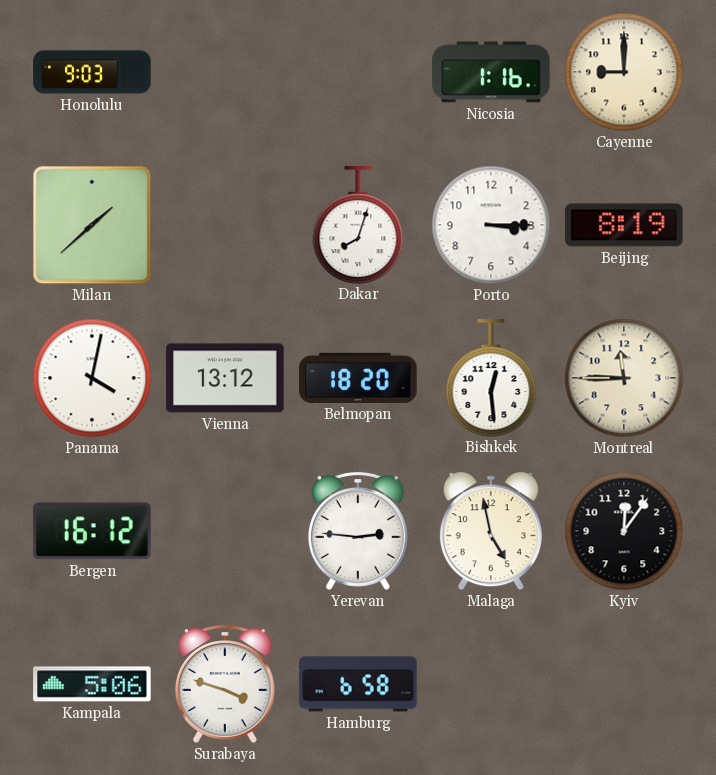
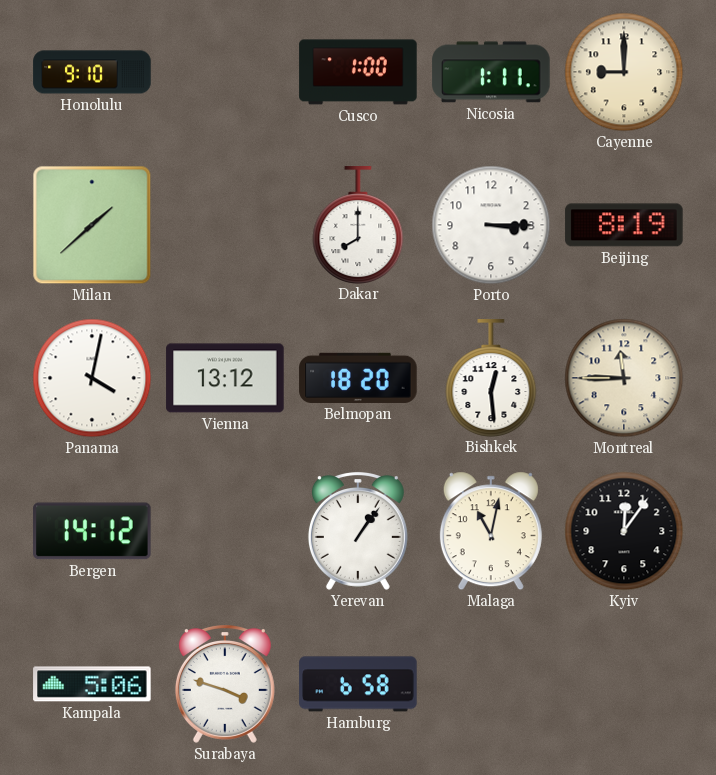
Honolulu: 9:03 -> 9:10 (92, 72)
Cusco: none -> 1:00 (358, 72)
Nicosia: 1:16 -> 1:11 (491, 72)
Dakar: 8:03 -> 8:00 (358, 225)
Bergen: 16:12 -> 14:12 (92, 531)
Yerevan: 2:46 -> 1:06 (358, 532)
Malaga: 4:58 -> 11:02 (491, 531)
